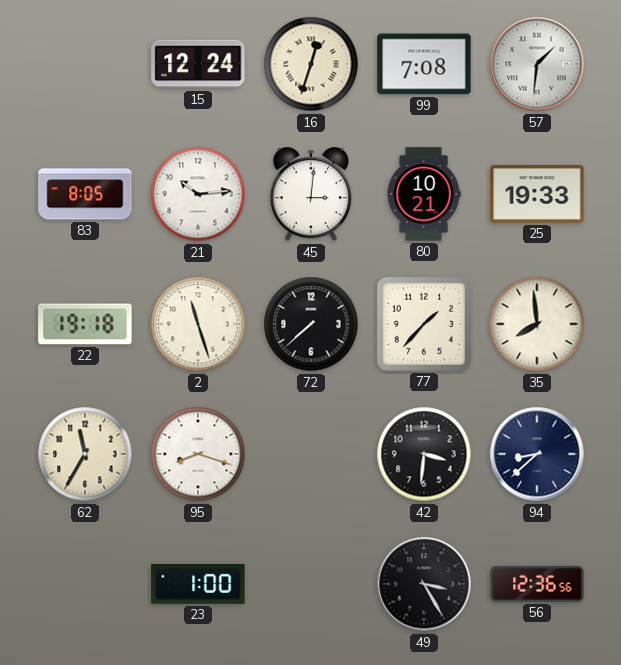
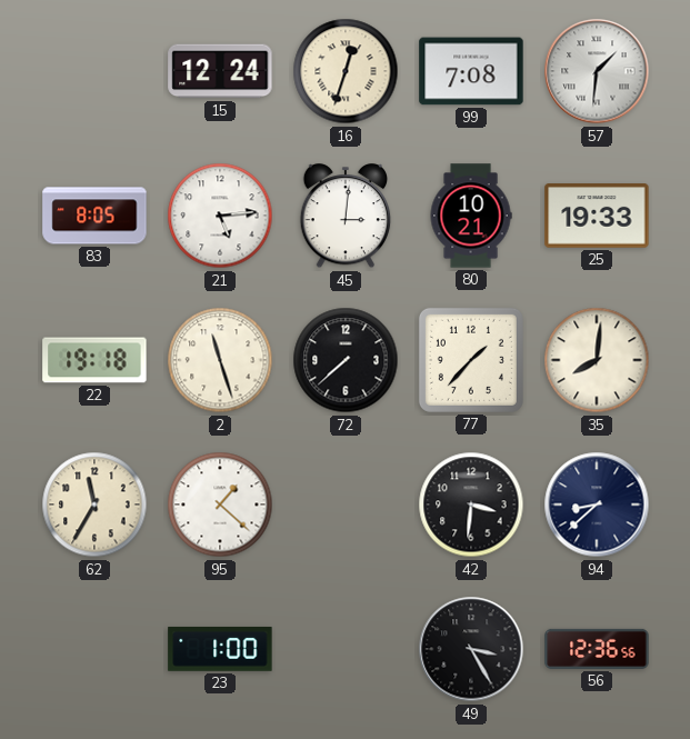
21: 10:14 -> 5:14 (220, 216)
35: 7:59 -> 8:01 (597, 360)
95: 8:18 -> 1:22 (220, 505)
